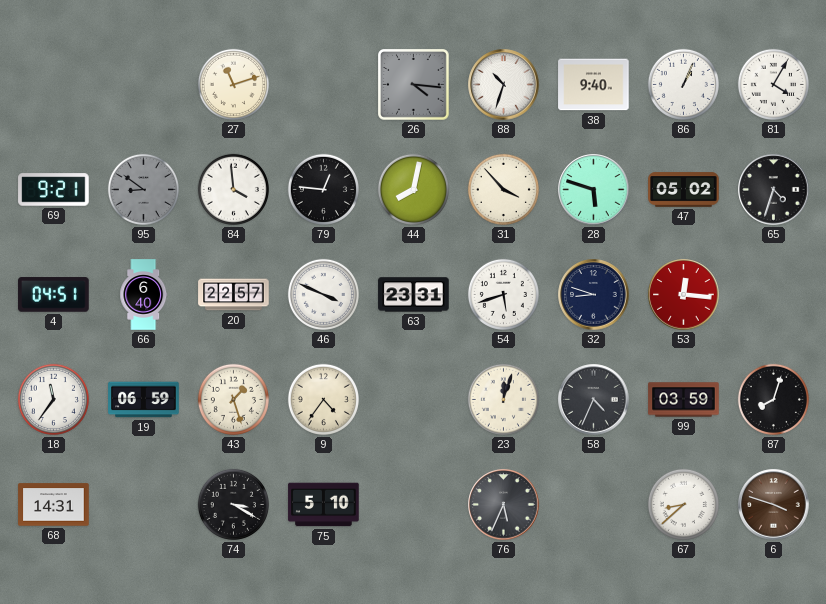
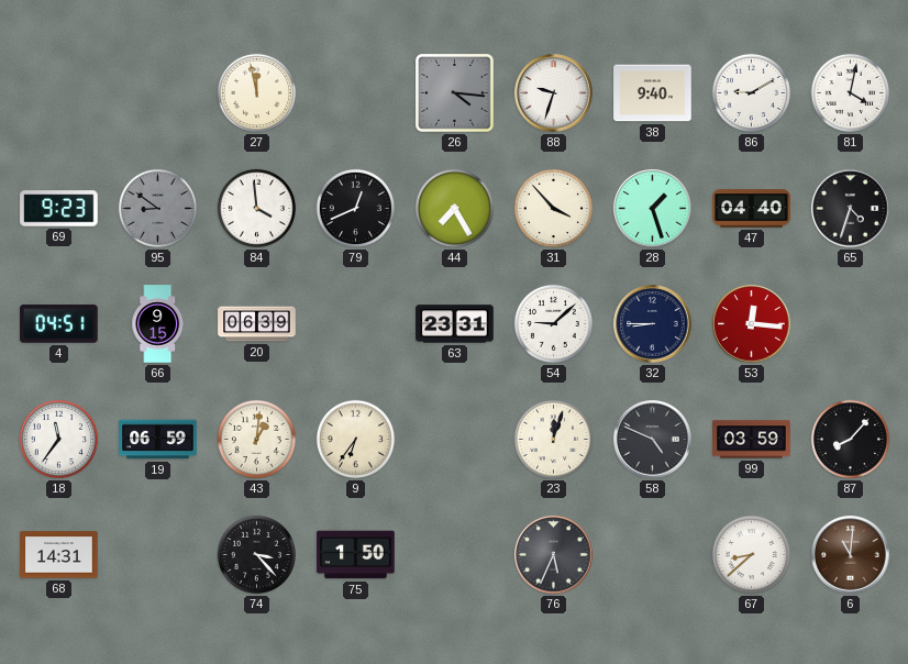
27: 11:12 -> 11:58 (256, 92)
88: 10:33 -> 9:33 (554, 93)
86: 1:04 -> 9:10 (751, 92)
81: 4:05 -> 4:02 (850, 92)
69: 9:21 -> 9:23 (59, 209)
79: 12:46 -> 12:41 (355, 208)
44: 8:02 -> 7:25 (454, 208)
28: 5:48 -> 1:27 (653, 209)
47: 05:02 -> 04:40 (752, 209)
66: 6:40 -> 9:15 (158, 324)
20: 22:57 -> 06:39 (257, 324)
46: 3:49 -> none (323, 294)
54: 5:42 -> 9:08 (553, 323)
32: 8:48 -> 8:45 (653, 324)
43: 1:27 -> 1:01 (256, 439)
9: 4:36 -> 6:36 (355, 439)
58: 4:34 -> 4:49 (653, 440)
87: 8:03 -> 8:07 (850, 439)
74: 3:20 -> 3:23 (256, 554)
75: 5:10 -> 1:50 (356, 555)
6: 3:48 -> 11:01 (851, 555)
